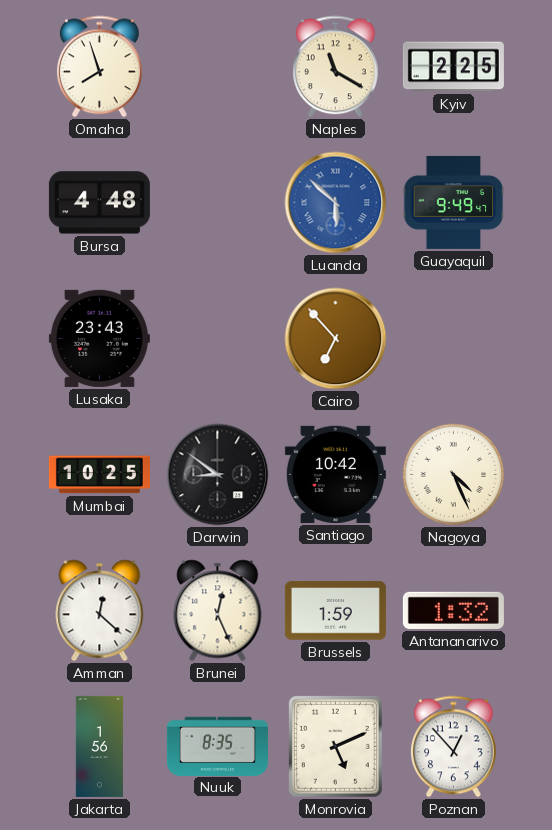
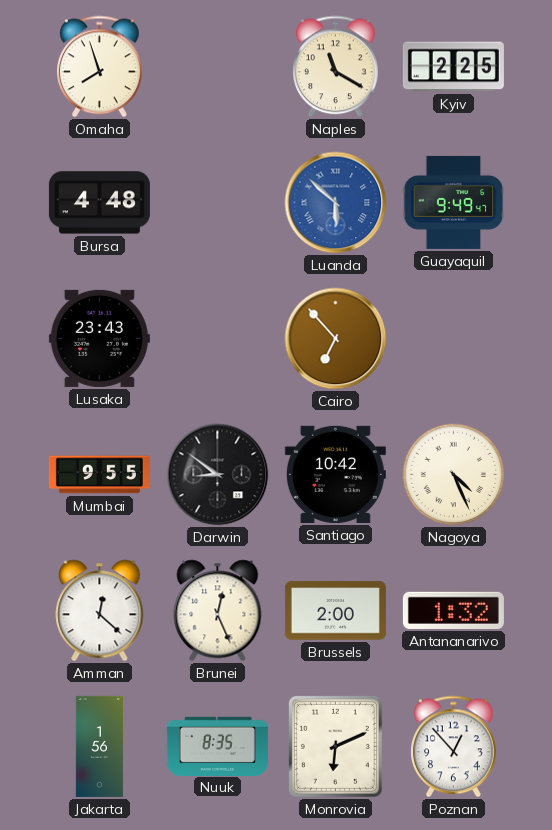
Mumbai: 10:25 -> 9:55 (99, 475)
Brussels: 1:59 -> 2:00 (335, 611)
Monrovia: 5:11 -> 6:11 (335, 746)
